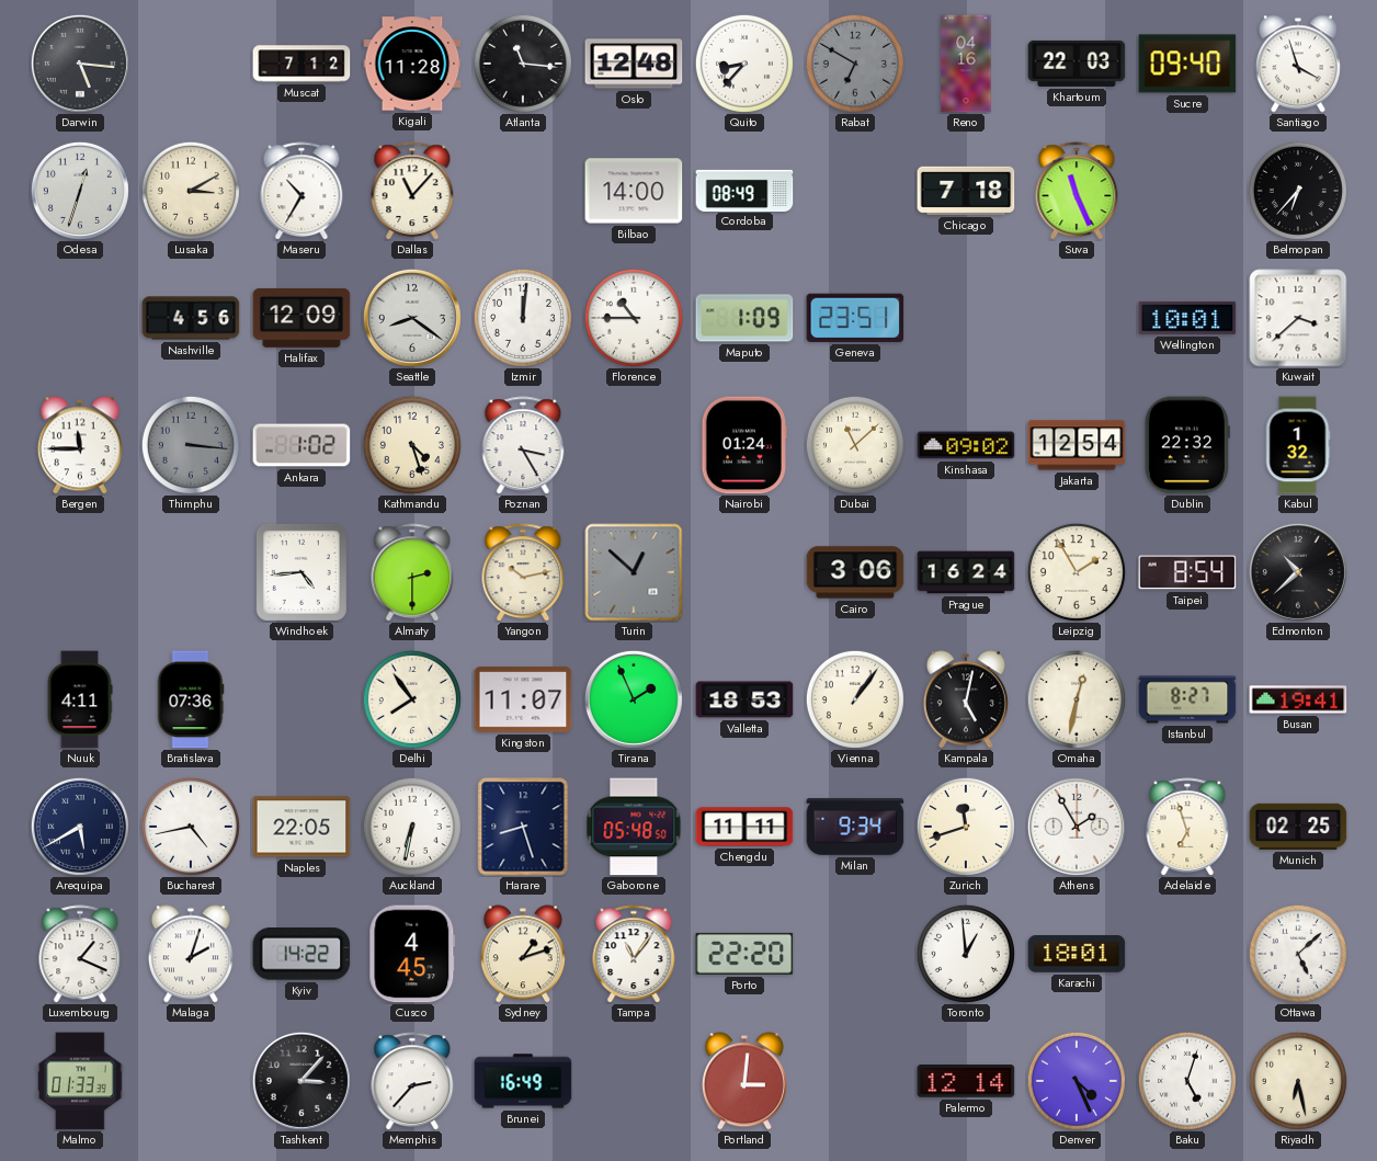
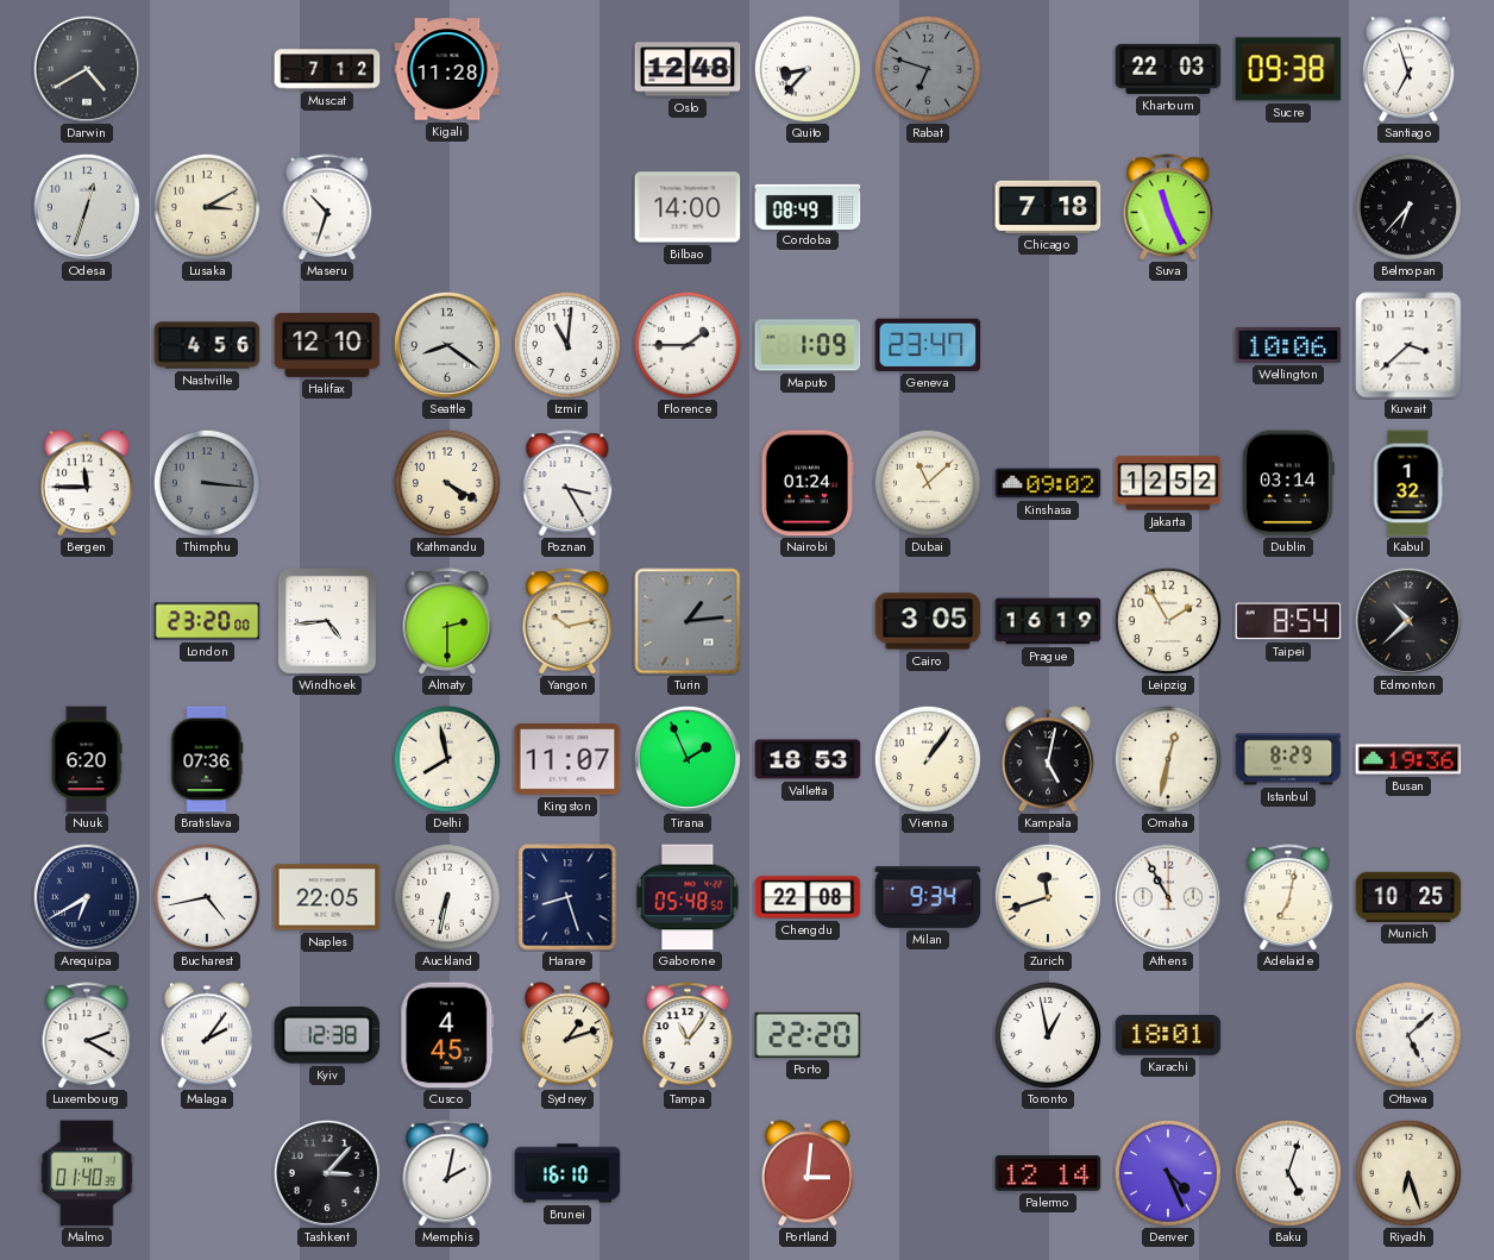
Darwin: 5:16 -> 4:40 (87, 69)
Atlanta: 11:16 -> none (523, 64)
Rabat: 6:50 -> 6:48 (928, 69)
Reno: 04:16 -> none (966, 64)
Sucre: 09:40 -> 09:38 (1288, 69)
Santiago: 3:57 -> 6:57 (1408, 69)
Maseru: 10:35 -> 10:33 (327, 207)
Dallas: 11:07 -> none (412, 191)
Halifax: 12:09 -> 12:10 (327, 345)
Izmir: 12:01 -> 11:01 (567, 345)
Florence: 10:45 -> 1:45 (688, 345)
Geneva: 23:51 -> 23:47 (928, 345)
Wellington: 10:01 -> 10:06 (1288, 345)
Ankara: 1:02 -> none (301, 445)
Kathmandu: 4:27 -> 4:20 (447, 483)
Jakarta: 12:54 -> 12:52 (1168, 483)
Dublin: 22:32 -> 03:14 (1288, 483)
London: none -> 23:20 (207, 621)
Turin: 12:52 -> 1:14 (688, 621)
Cairo: 3:06 -> 3:05 (928, 621)
Prague: 16:24 -> 16:19 (1048, 621)
Nuuk: 4:11 -> 6:20 (87, 759)
Delhi: 7:54 -> 7:58 (447, 759)
Istanbul: 8:27 -> 8:29 (1288, 759)
Busan: 19:41 -> 19:36 (1408, 759)
Arequipa: 5:40 -> 6:40 (87, 897)
Chengdu: 11:11 -> 22:08 (808, 897)
Athens: 1:55 -> 10:55 (1168, 897)
Adelaide: 6:57 -> 7:02 (1288, 897)
Munich: 02:25 -> 10:25 (1408, 897)
Luxembourg: 1:19 -> 2:20 (87, 1035)
Malaga: 2:03 -> 2:06 (207, 1035)
Kyiv: 14:22 -> 12:38 (327, 1036)
Toronto: 12:59 -> 12:58 (1048, 1035)
Malmo: 01:33 -> 01:40 (87, 1173)
Memphis: 2:37 -> 2:02 (447, 1173)
Brunei: 16:49 -> 16:10 (567, 1173)
Riyadh: 6:28 -> 6:27 (1408, 1173)
